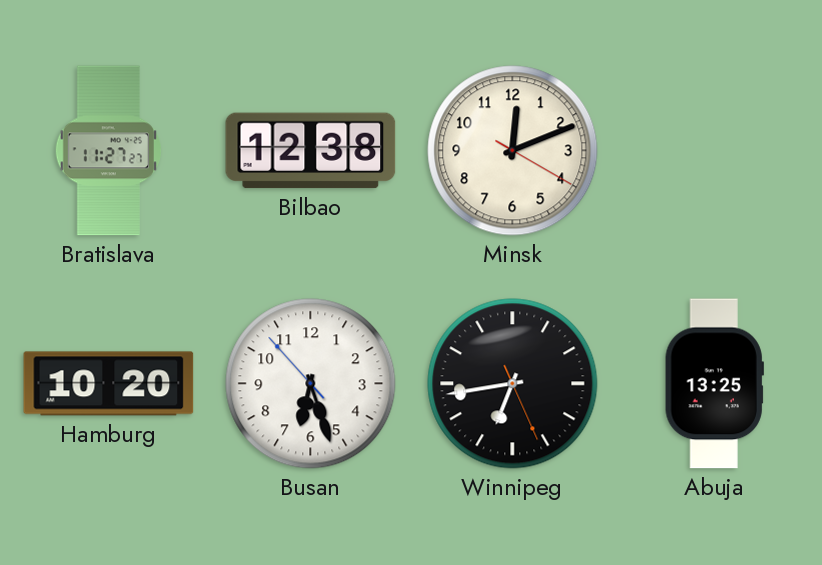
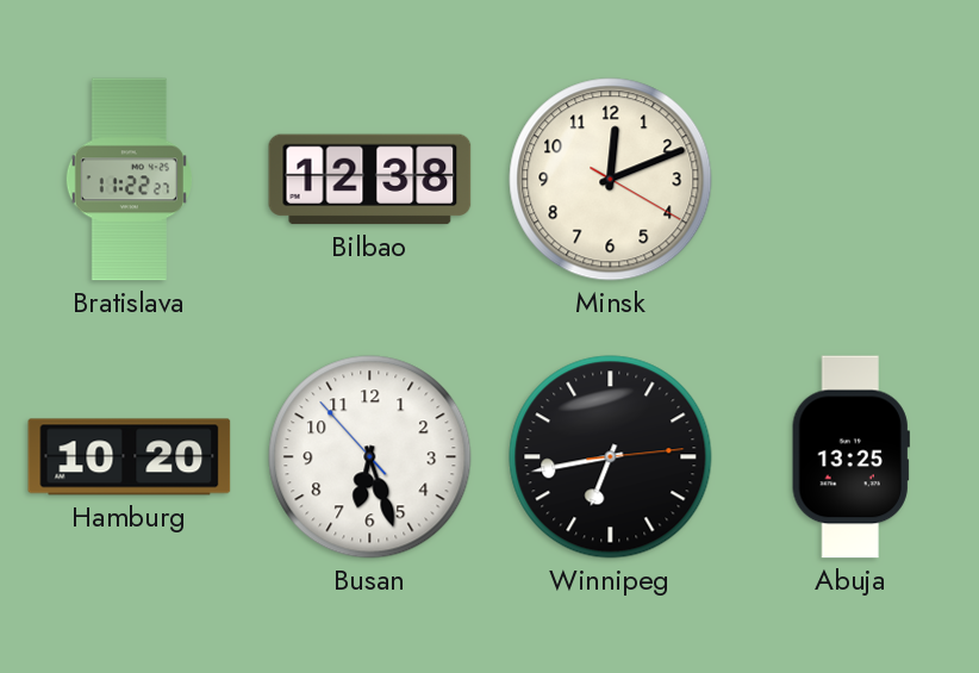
Bratislava: 11:27 -> 11:22 (129, 180)
Winnipeg: 6:43:26 -> 6:43:14 (611, 457)
